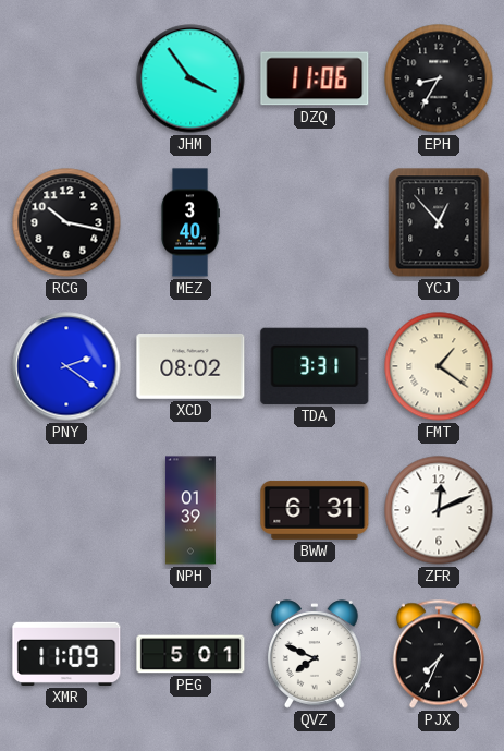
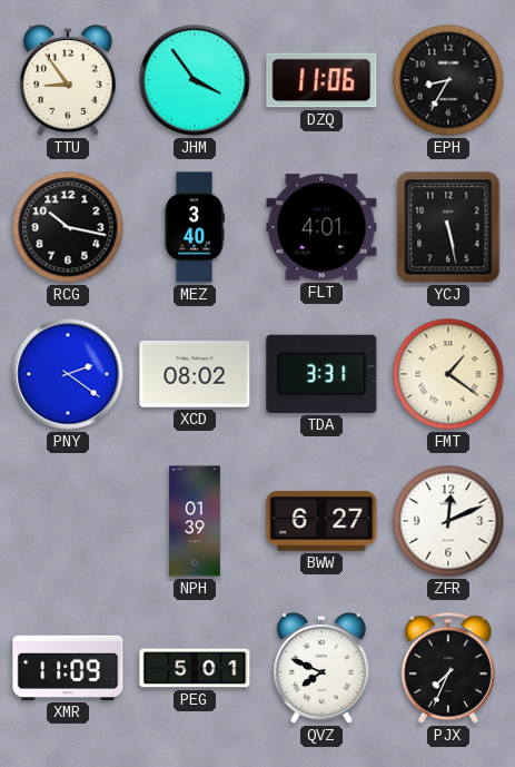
TTU: none -> 8:54 (68, 80)
FLT: none -> 4:01 (321, 227)
YCJ: 12:53 -> 5:28 (448, 227)
BWW: 6:31 -> 6:27 (321, 521)
